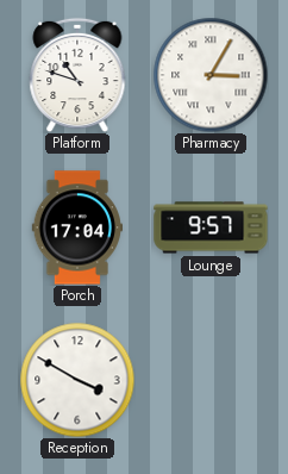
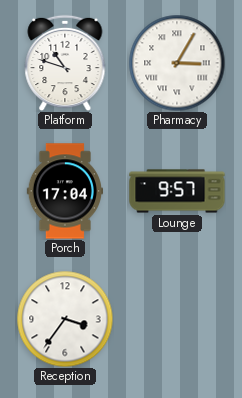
Reception: 3:50 -> 3:36 (65, 319)
